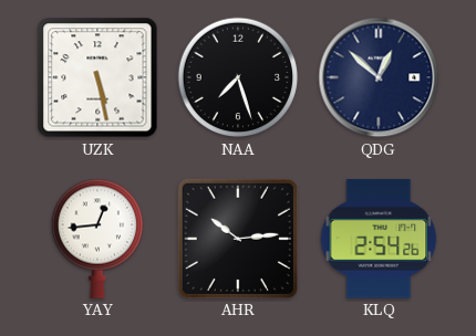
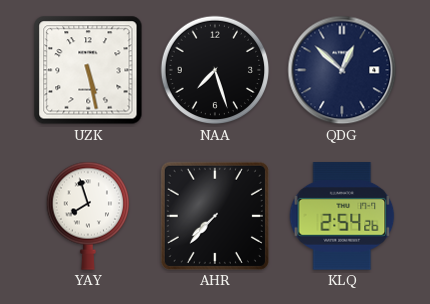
YAY: 12:44 -> 7:57 (87, 216)
AHR: 10:14 -> 7:37 (215, 216)
